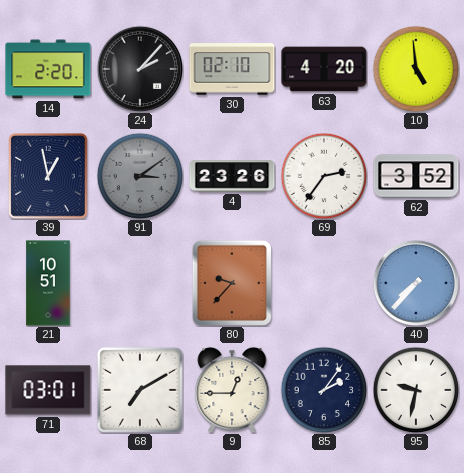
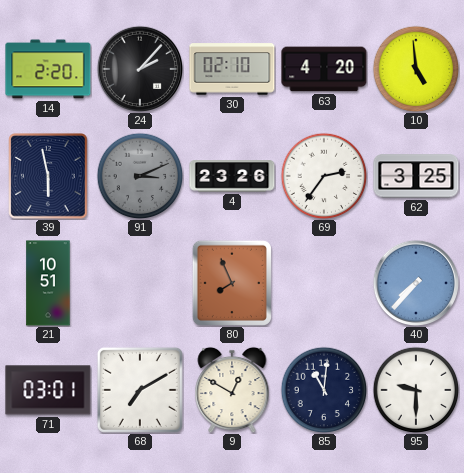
39: 12:58 -> 5:58 (49, 177)
91: 3:09 -> 3:11 (140, 176)
62: 3:52 -> 3:25 (416, 176)
80: 9:37 -> 7:56 (232, 283)
9: 12:45 -> 12:50 (232, 390)
85: 2:06 -> 11:01 (324, 390)
95: 9:32 -> 9:30 (416, 390)
